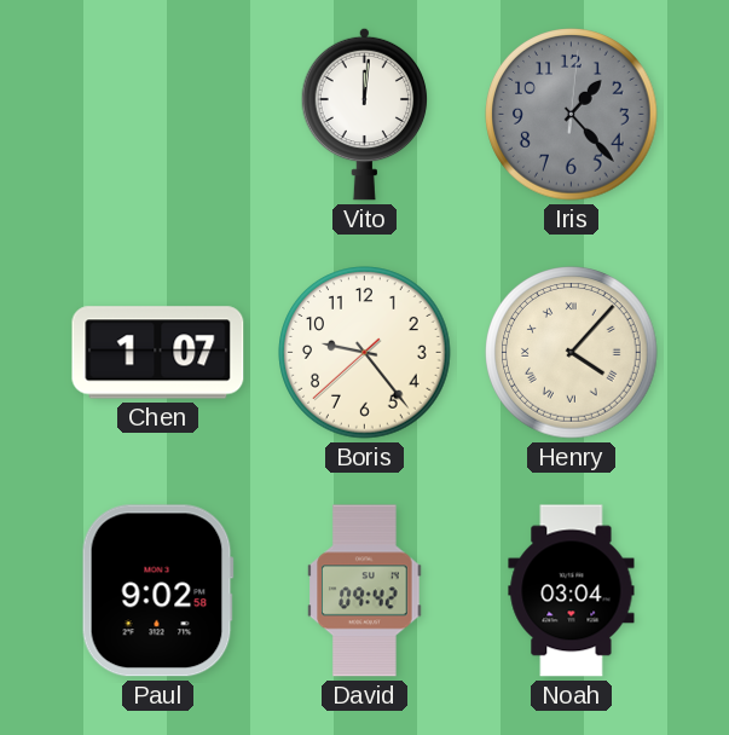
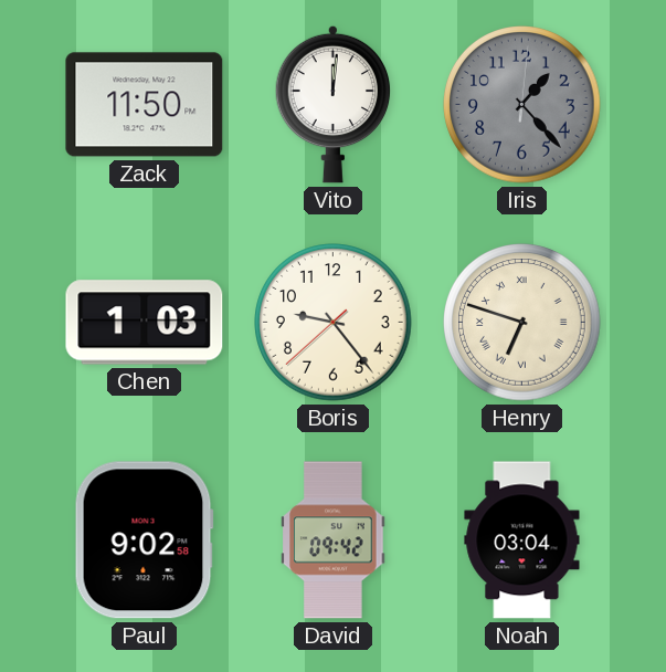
Zack: none -> 11:50 (145, 105)
Chen: 1:07 -> 1:03 (145, 323)
Henry: 4:07 -> 6:48 (522, 323)
